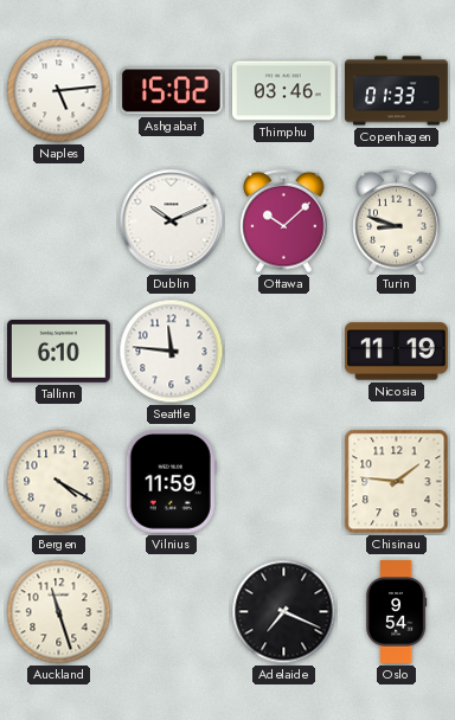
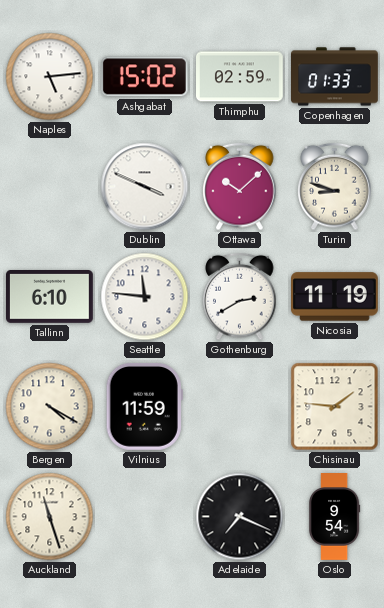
Thimphu: 03:46 -> 02:59 (240, 77)
Dublin: 10:11 -> 3:49 (145, 187)
Gothenburg: none -> 2:40 (240, 297)
